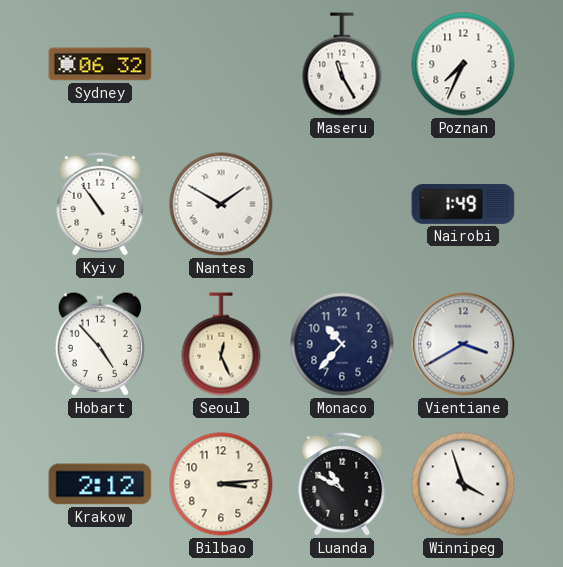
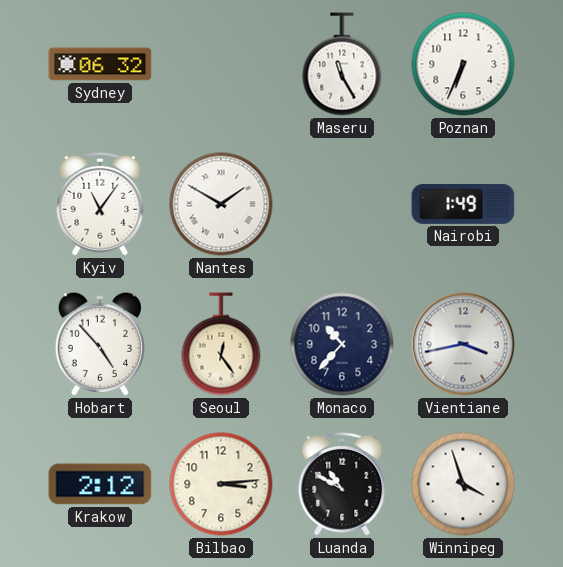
Poznan: 7:34 -> 6:34 (463, 64)
Kyiv: 10:54 -> 11:06 (100, 204)
Seoul: 12:26 -> 12:24 (221, 344)
Vientiane: 3:40 -> 3:43 (463, 344)
